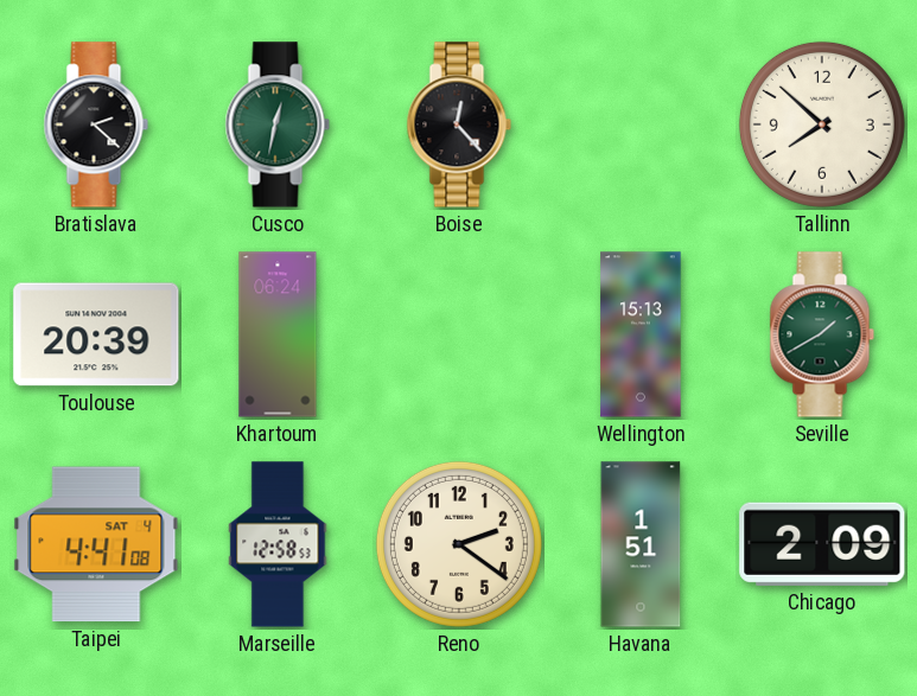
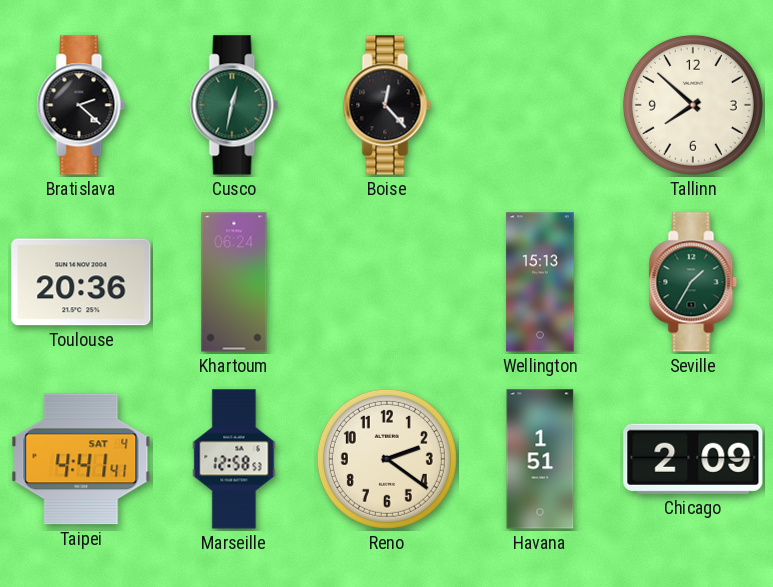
Toulouse: 20:39 -> 20:36 (81, 282)
Seville: 1:40 -> 1:35 (693, 282)
Taipei: 4:41:08 -> 4:41:41 (81, 459)
